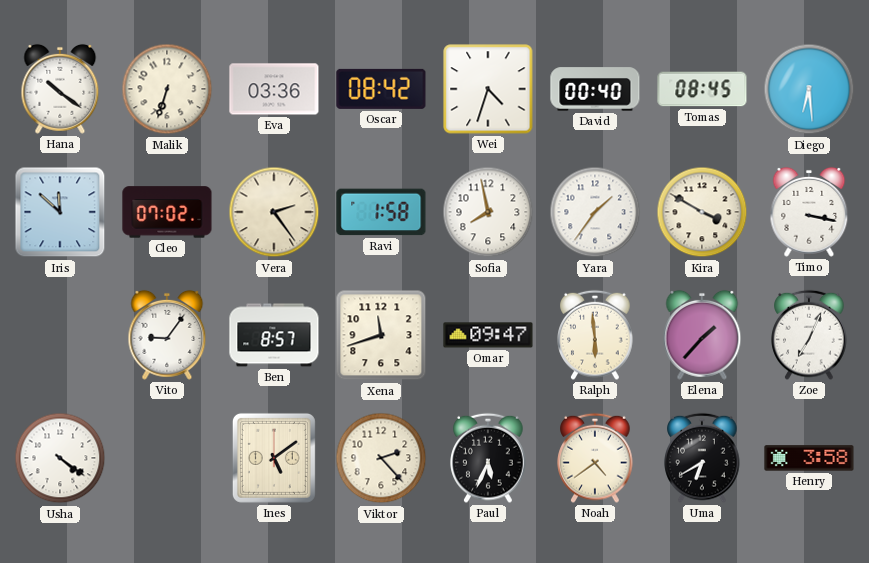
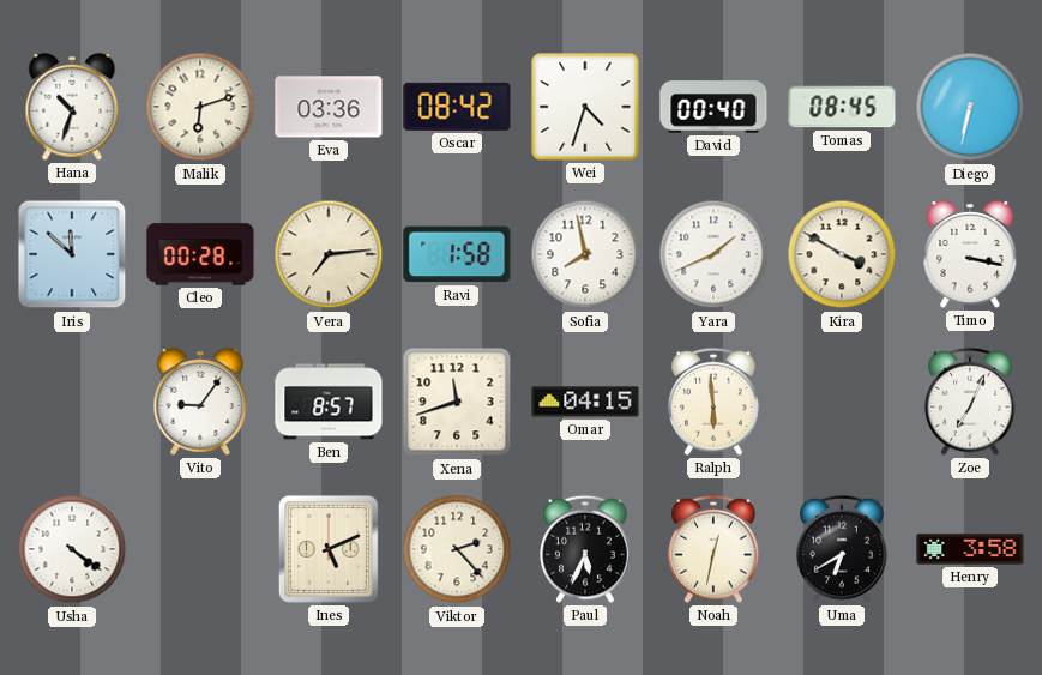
Hana: 10:21 -> 10:33 (72, 107)
Malik: 6:33 -> 6:12 (200, 107)
Diego: 6:29 -> 6:32 (970, 107)
Cleo: 07:02 -> 00:28 (200, 254)
Vera: 2:24 -> 7:14 (329, 254)
Yara: 1:36 -> 1:41 (713, 254)
Omar: 09:47 -> 04:15 (585, 402)
Elena: 1:37 -> none (702, 335)
Ines: 5:09 -> 5:11 (329, 549)
Noah: 4:39 -> 12:32 (713, 549)
